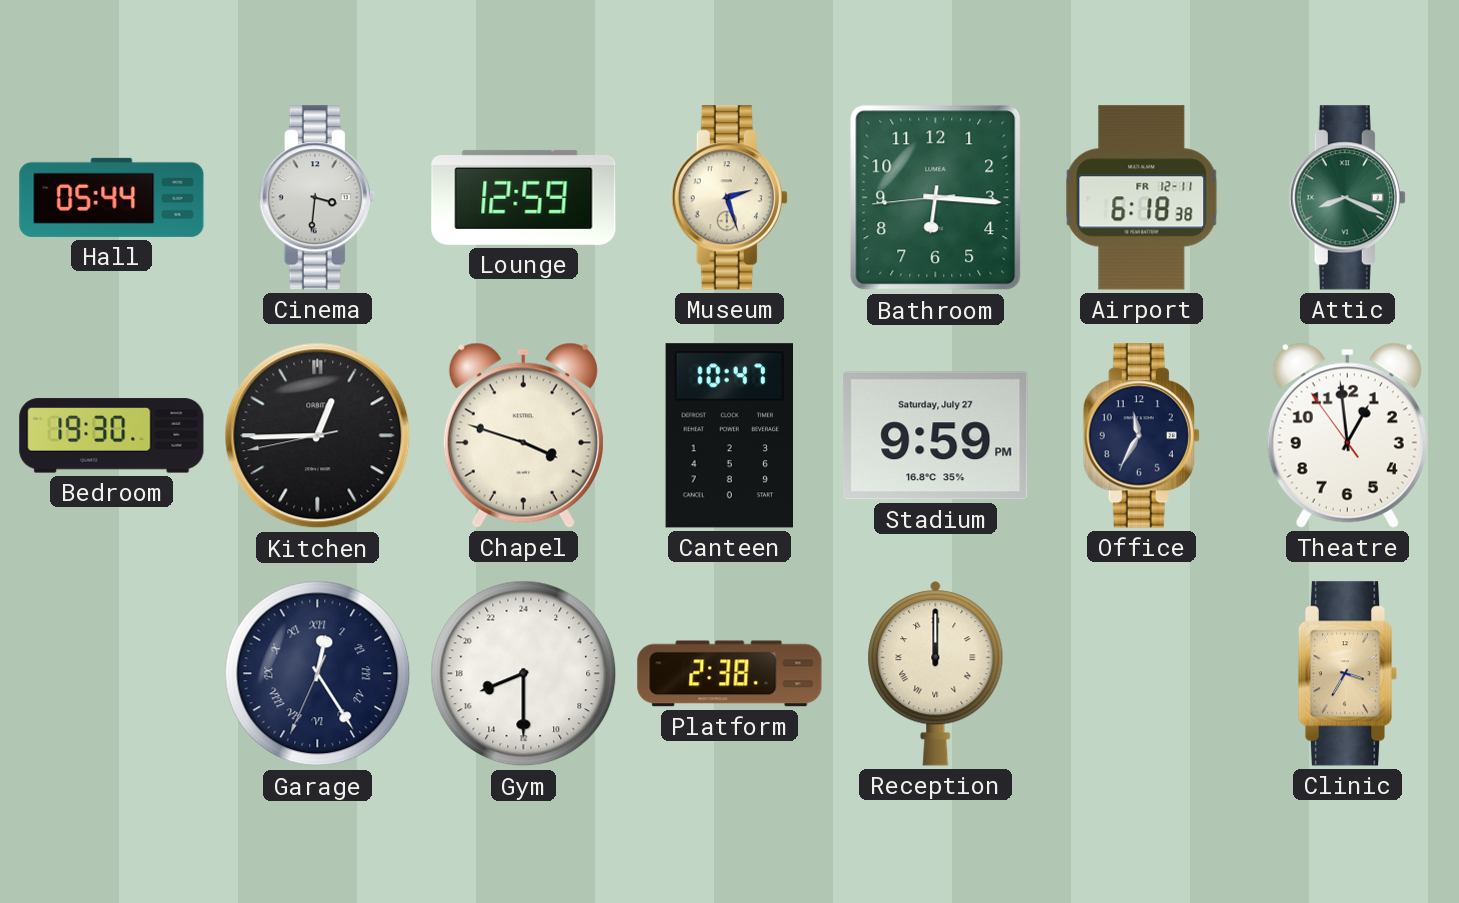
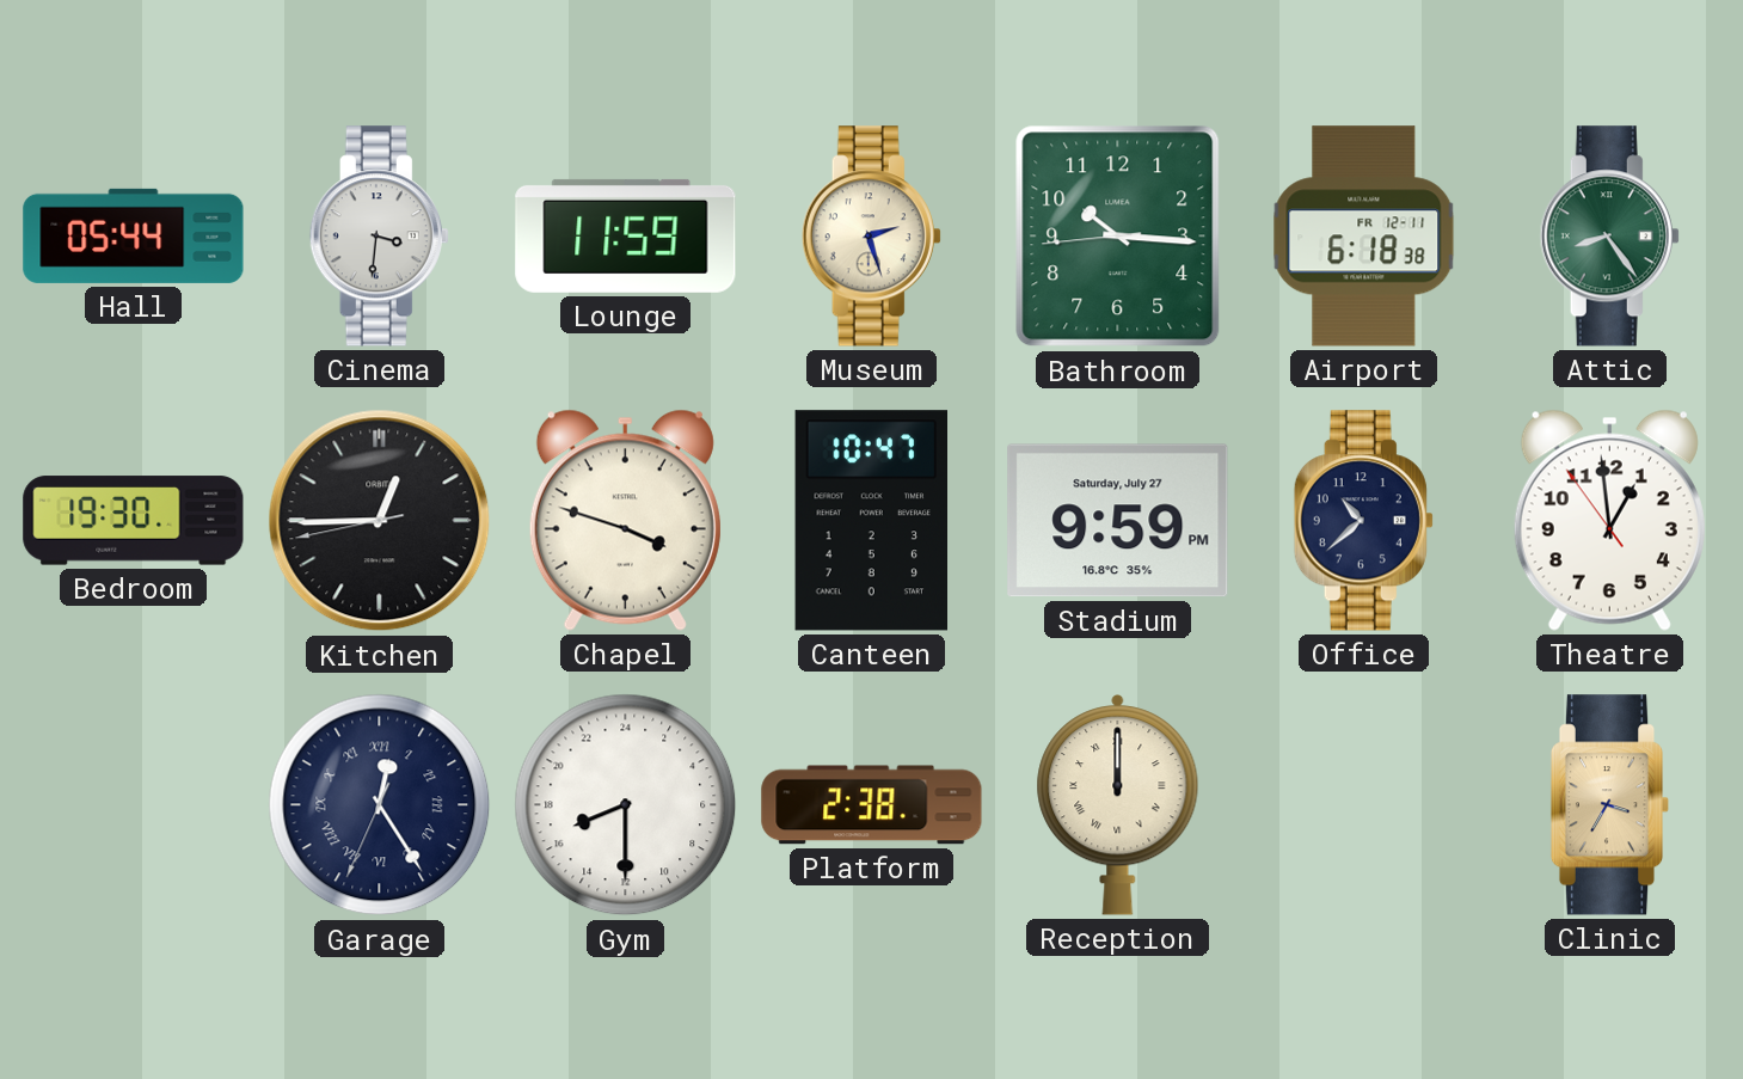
Lounge: 12:59 -> 11:59 (626, 235)
Bathroom: 6:15 -> 10:15 (1118, 237)
Attic: 8:19 -> 8:24 (1609, 237)
Office: 11:35 -> 10:38 (1363, 521)
